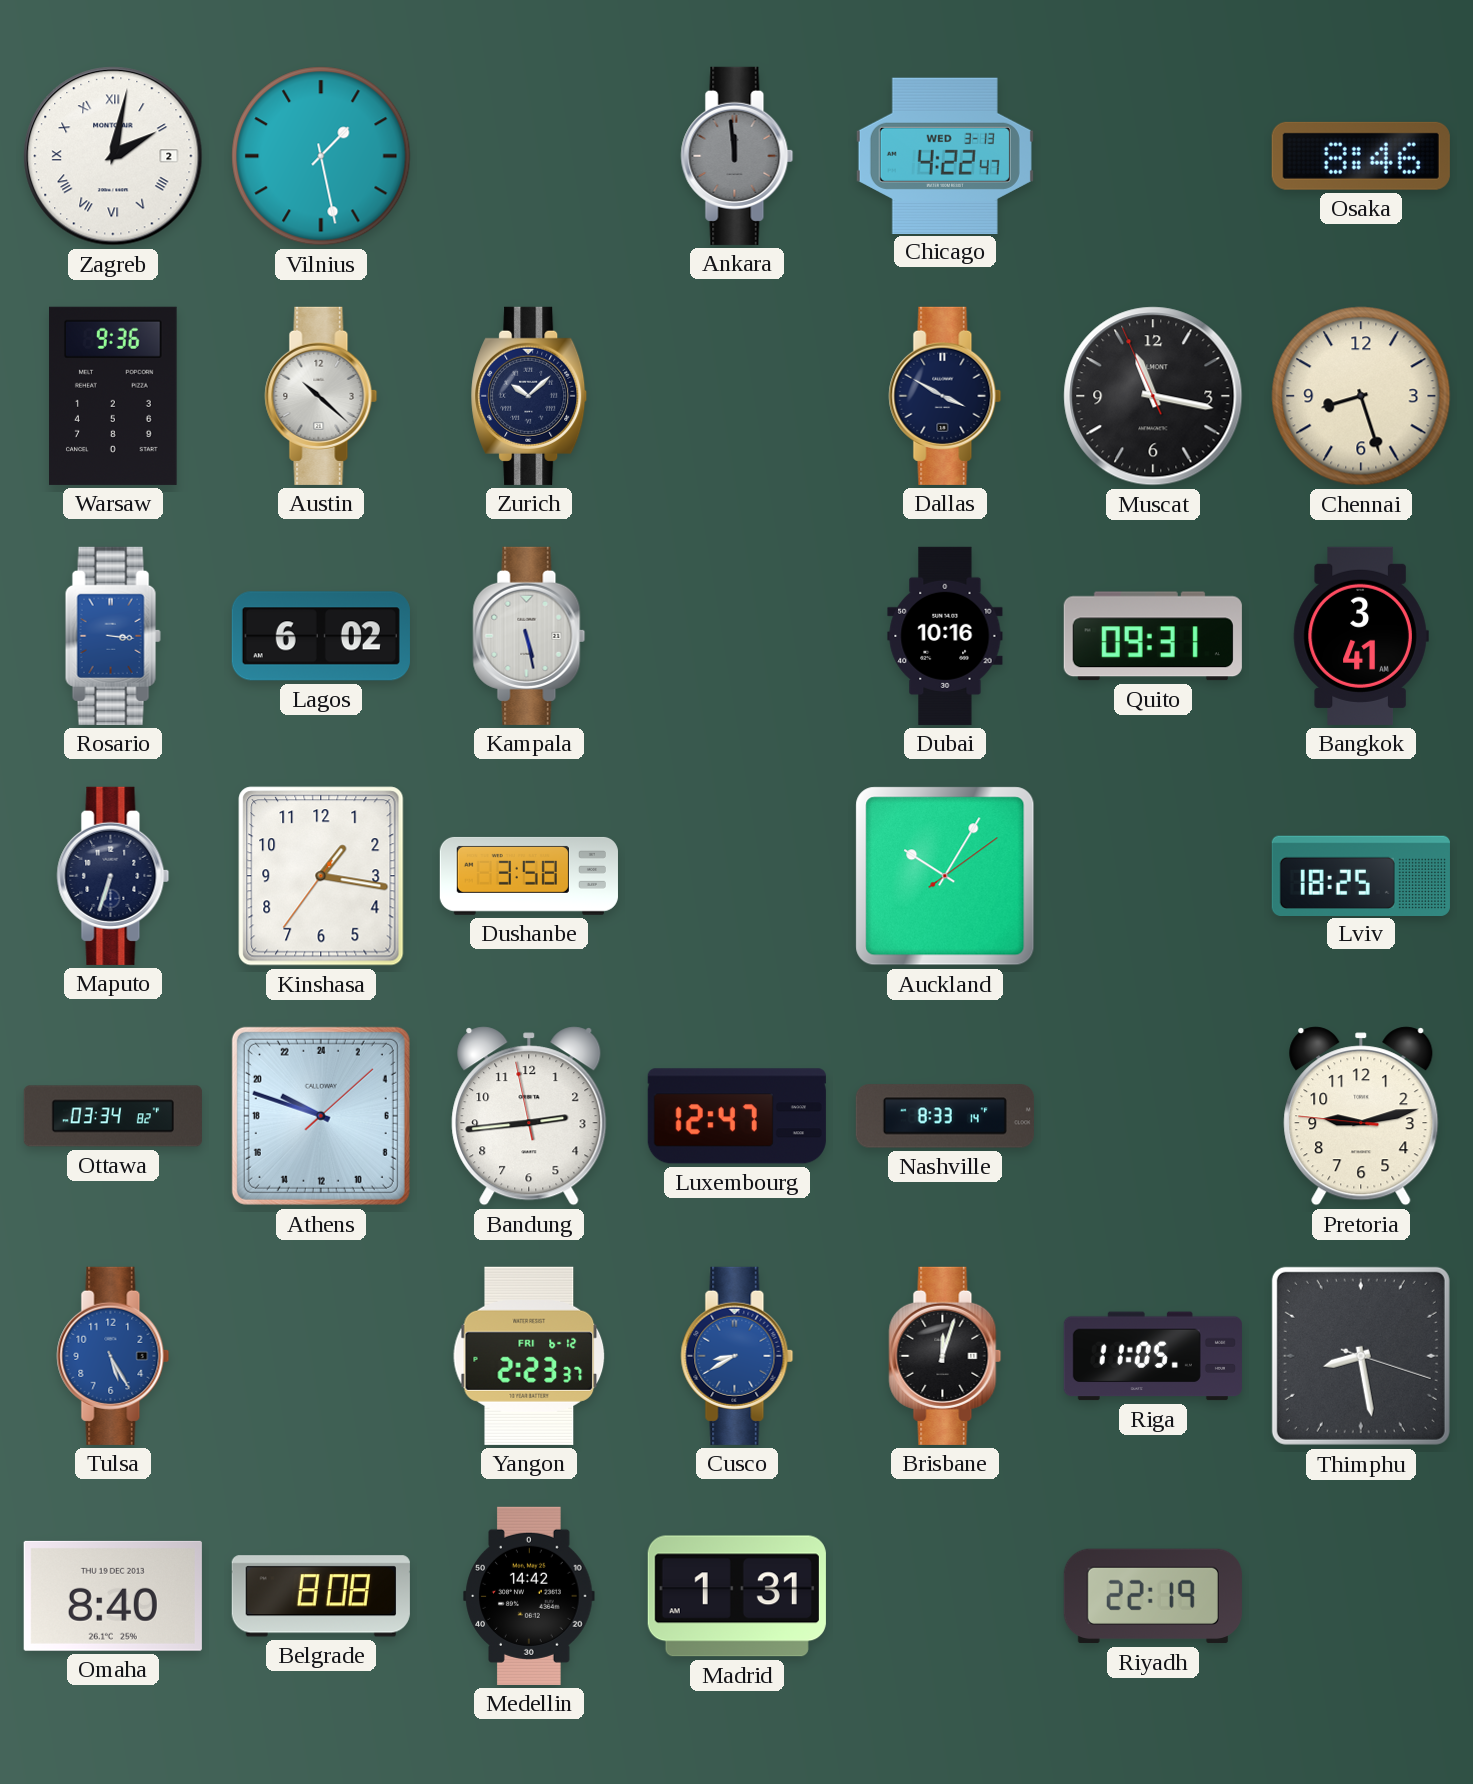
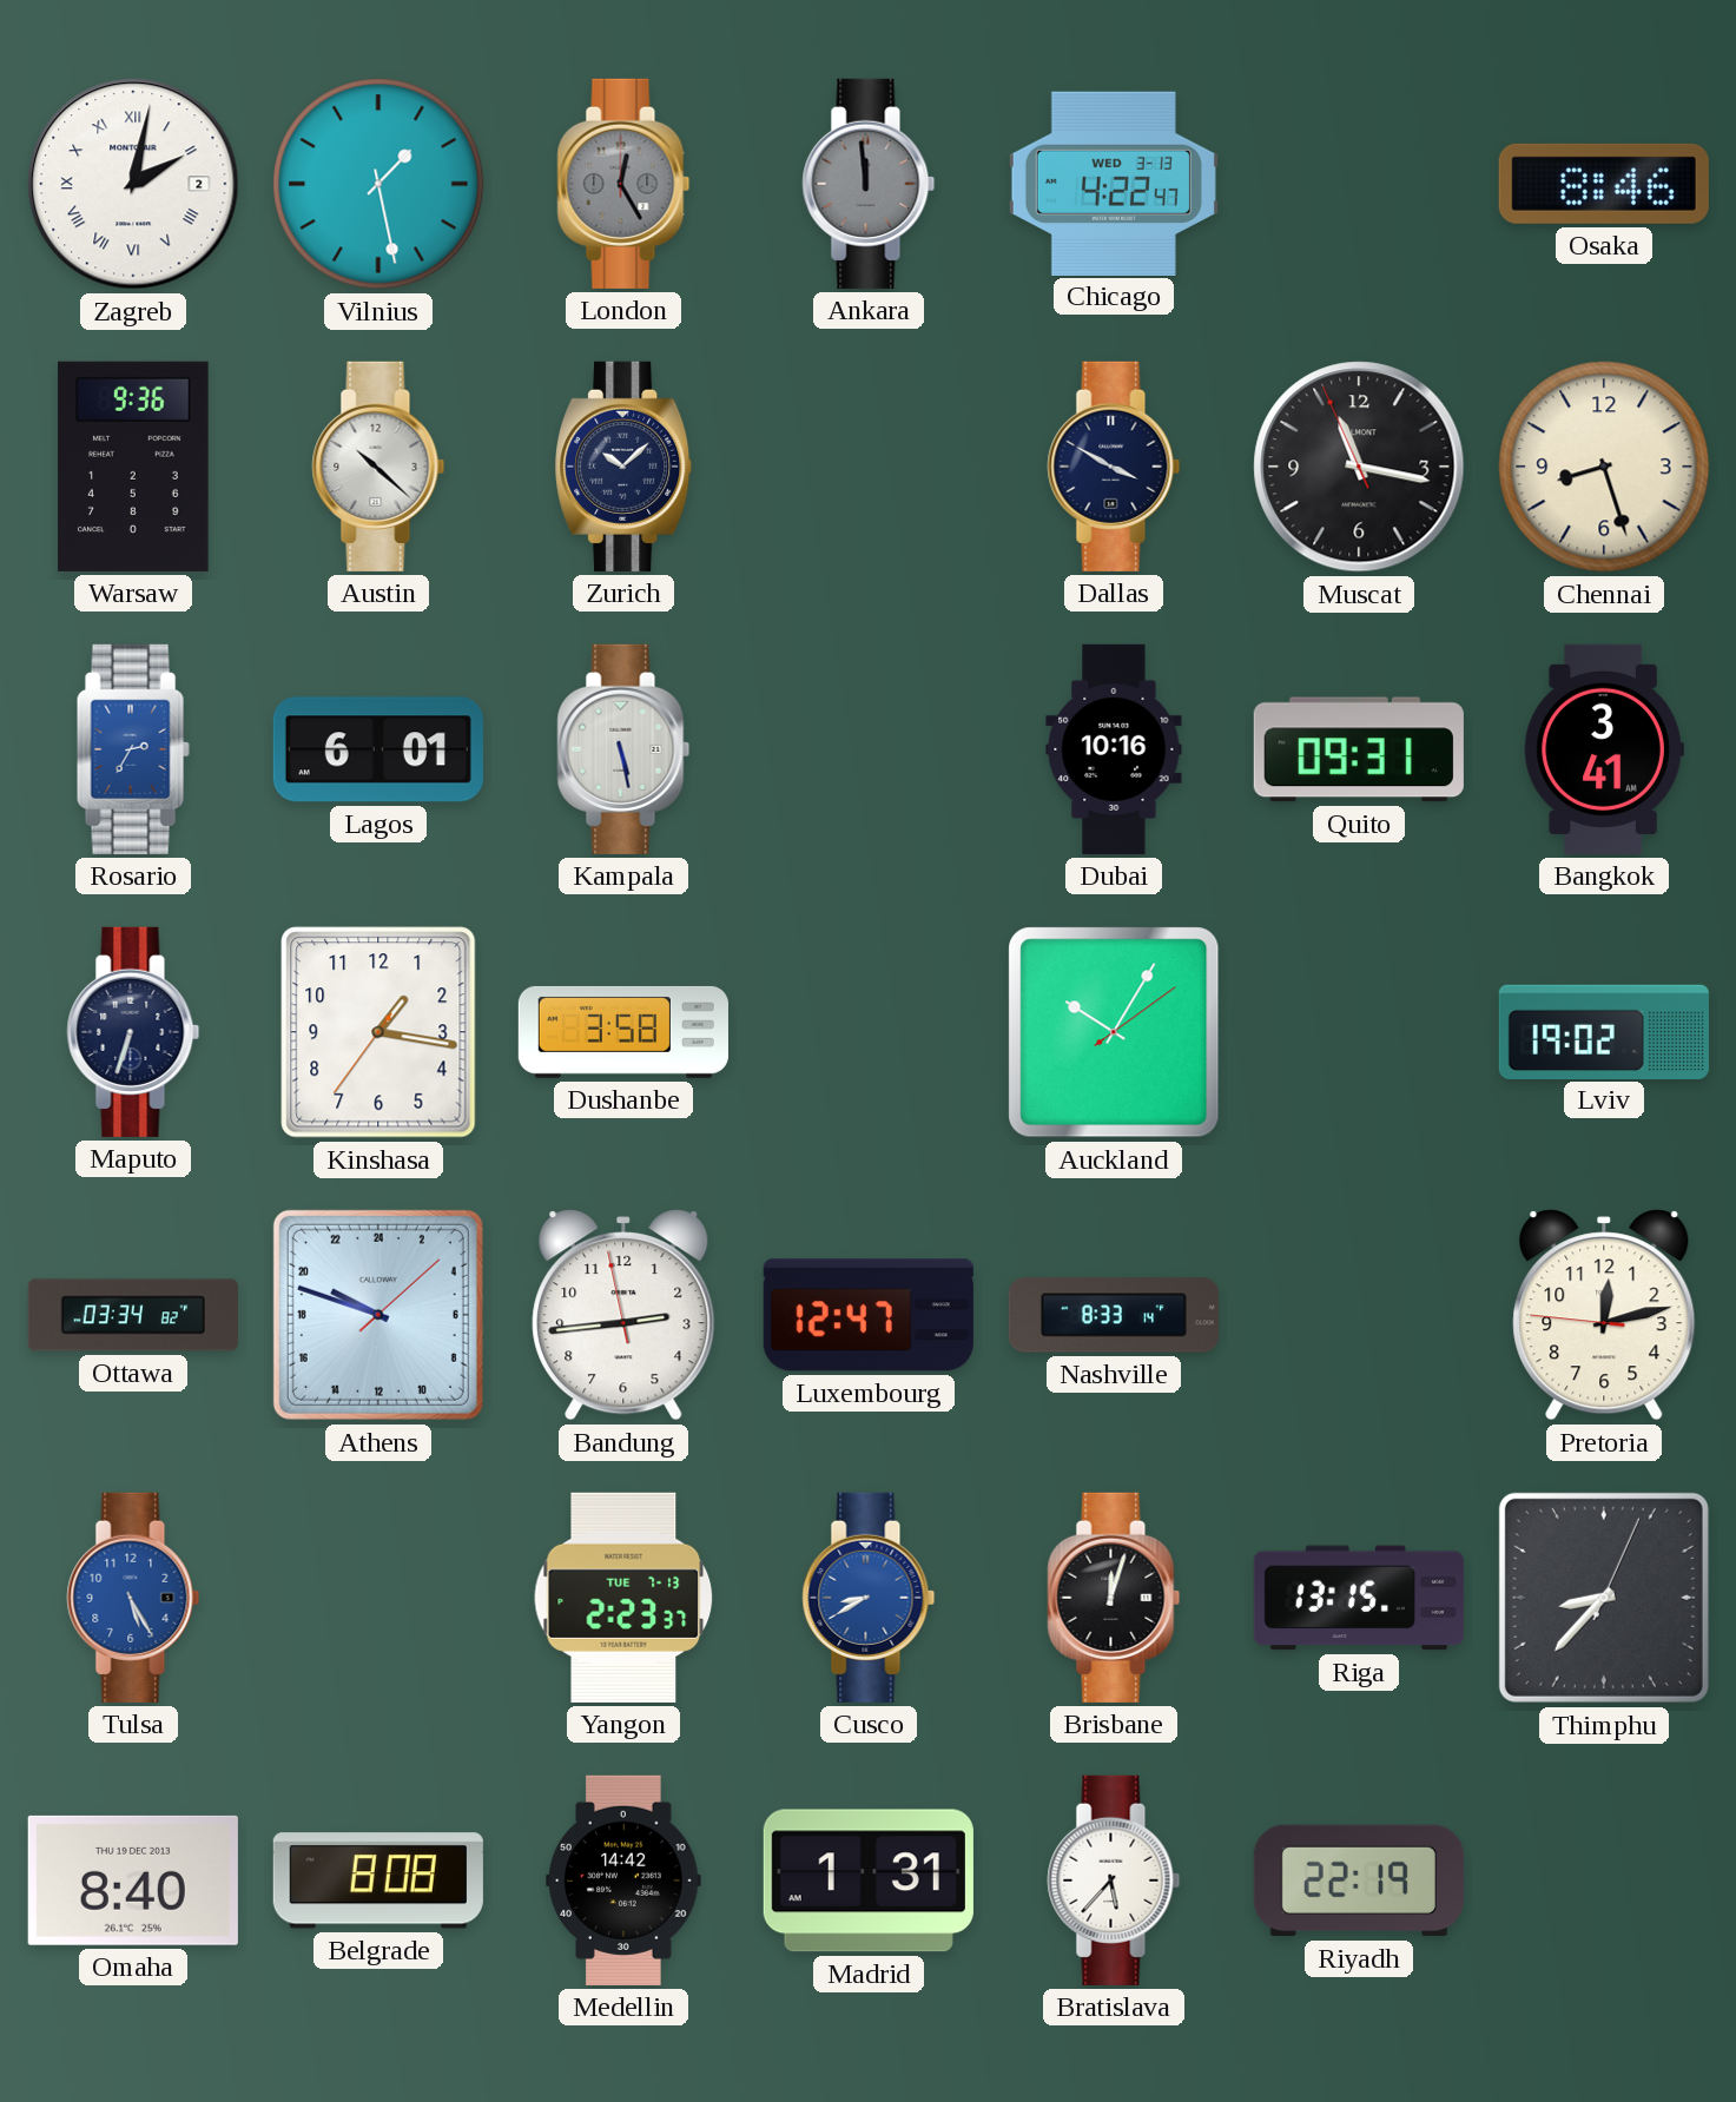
London: none -> 12:25 (623, 184)
Rosario: 3:16 -> 2:35 (133, 749)
Lagos: 6:02 -> 6:01 (378, 749)
Lviv: 18:25 -> 19:02 (1604, 1031)
Pretoria: 9:12 -> 12:12 (1604, 1315)
Yangon date: FRI 6-12 -> TUE 7-13 (623, 1598)
Riga: 11:05 -> 13:15 (1359, 1598)
Thimphu: 8:28 -> 8:37 (1604, 1598)
Bratislava: none -> 5:37 (1114, 1880)
